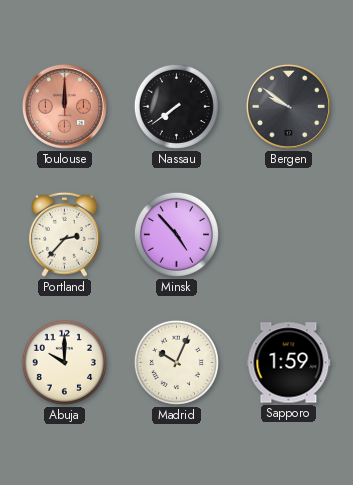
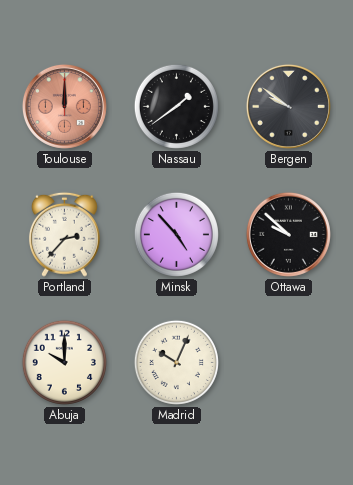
Nassau: 7:39 -> 1:39 (176, 106)
Ottawa: none -> 9:52 (288, 234)
Sapporo: 1:59 -> none (289, 363)
